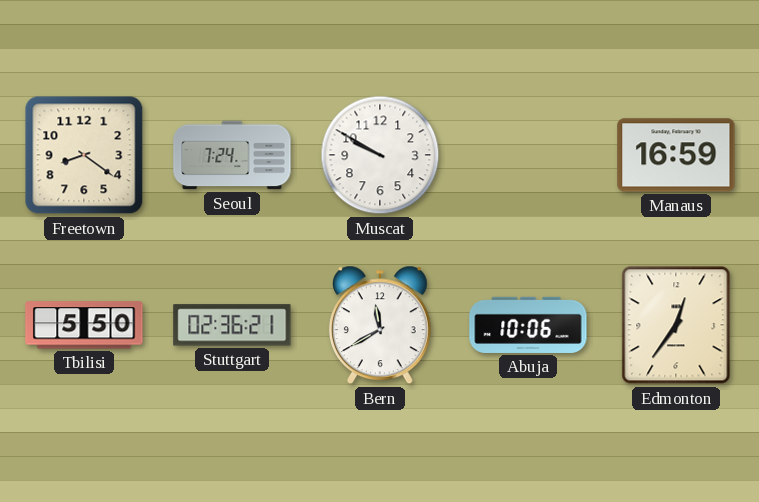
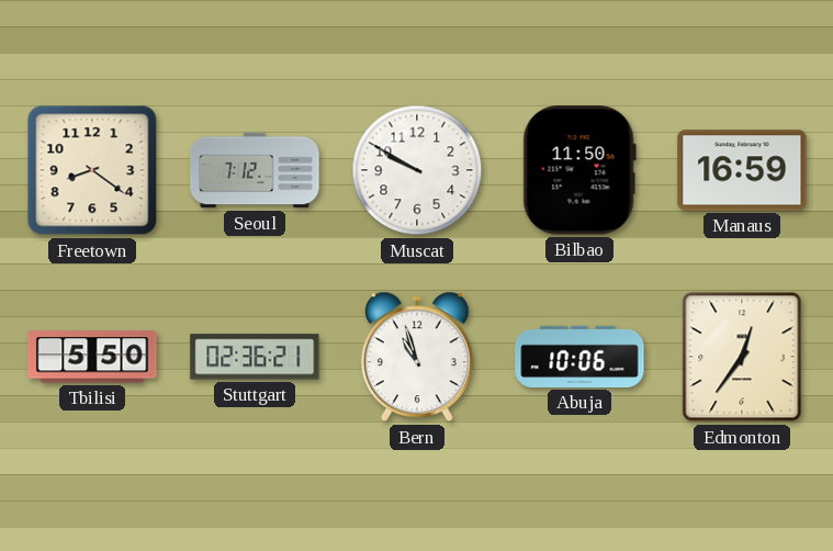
Seoul: 7:24 -> 7:12 (255, 170)
Bilbao: none -> 11:50 (579, 170)
Bern: 11:40 -> 10:57 (417, 357)
